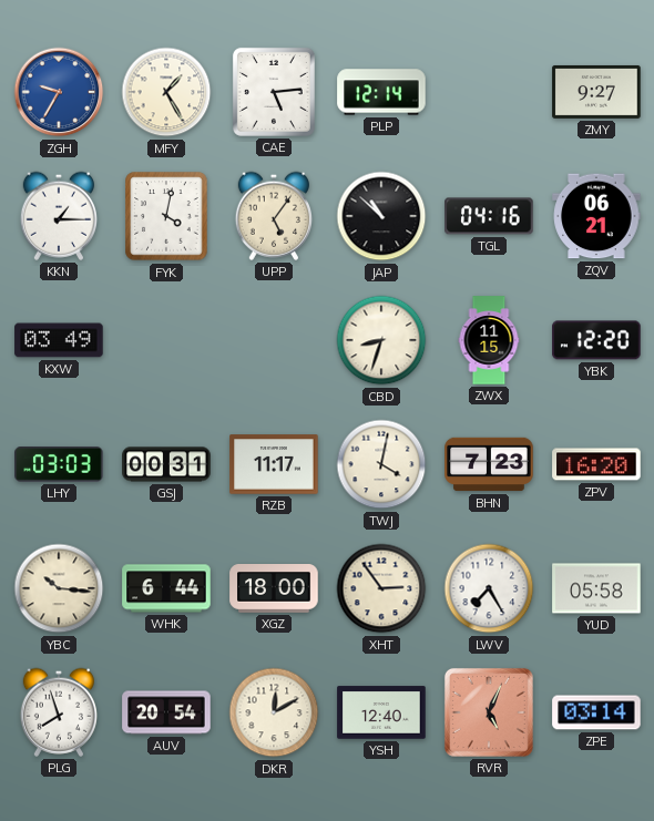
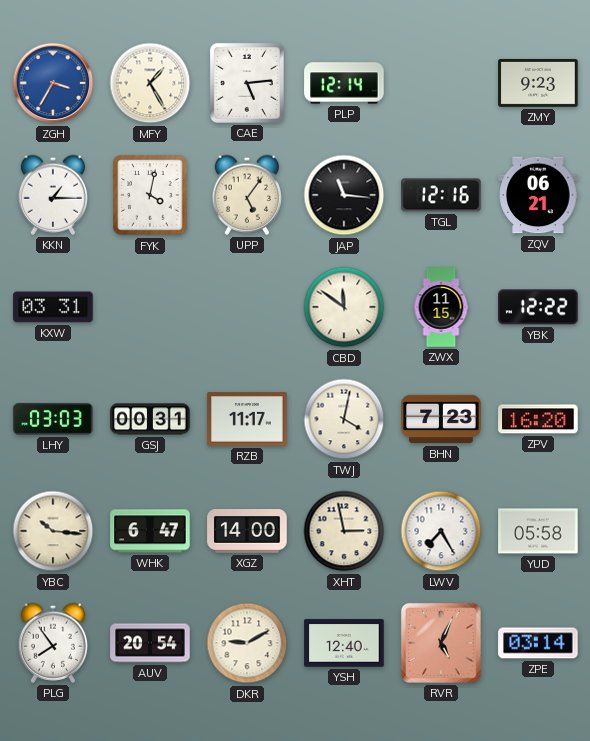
ZGH: 9:35 -> 3:35 (53, 83)
ZMY: 9:27 -> 9:23 (538, 83)
JAP: 10:52 -> 11:16 (344, 195)
TGL: 04:16 -> 12:16 (441, 195)
KXW: 03:49 -> 03:31 (53, 307)
CBD: 8:33 -> 11:51 (344, 307)
YBK: 12:20 -> 12:22 (538, 307)
WHK: 6:44 -> 6:47 (150, 531)
XGZ: 18:00 -> 14:00 (247, 531)
XHT: 2:54 -> 2:58 (344, 531)
PLG: 7:57 -> 7:54 (52, 643)
DKR: 12:10 -> 9:10 (247, 643)
